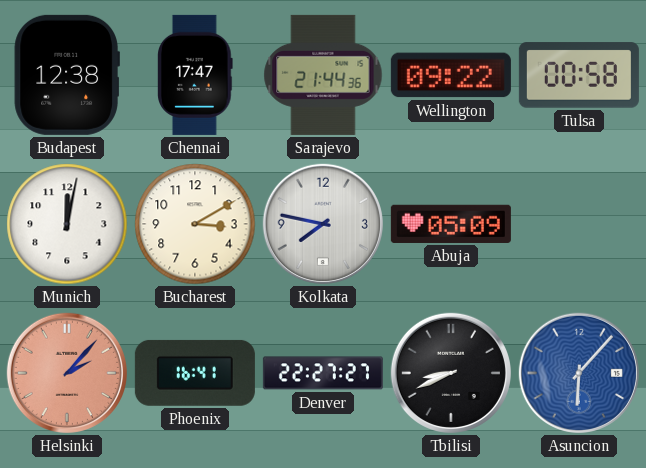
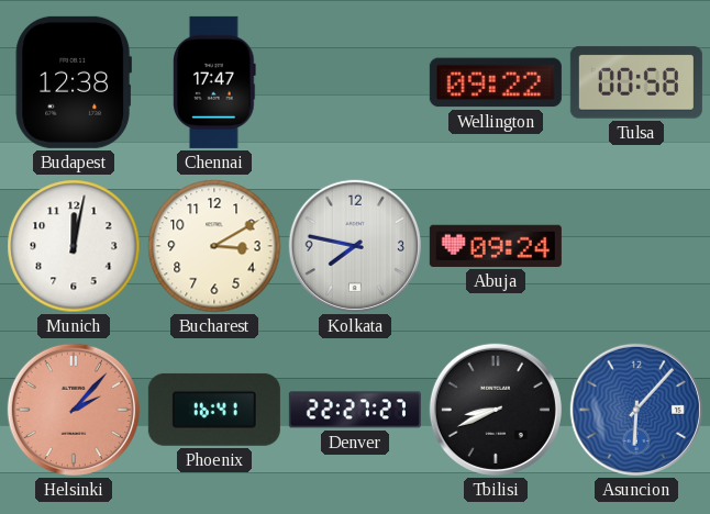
Sarajevo: 21:44 -> none (323, 75)
Abuja: 05:09 -> 09:24 (496, 246)
